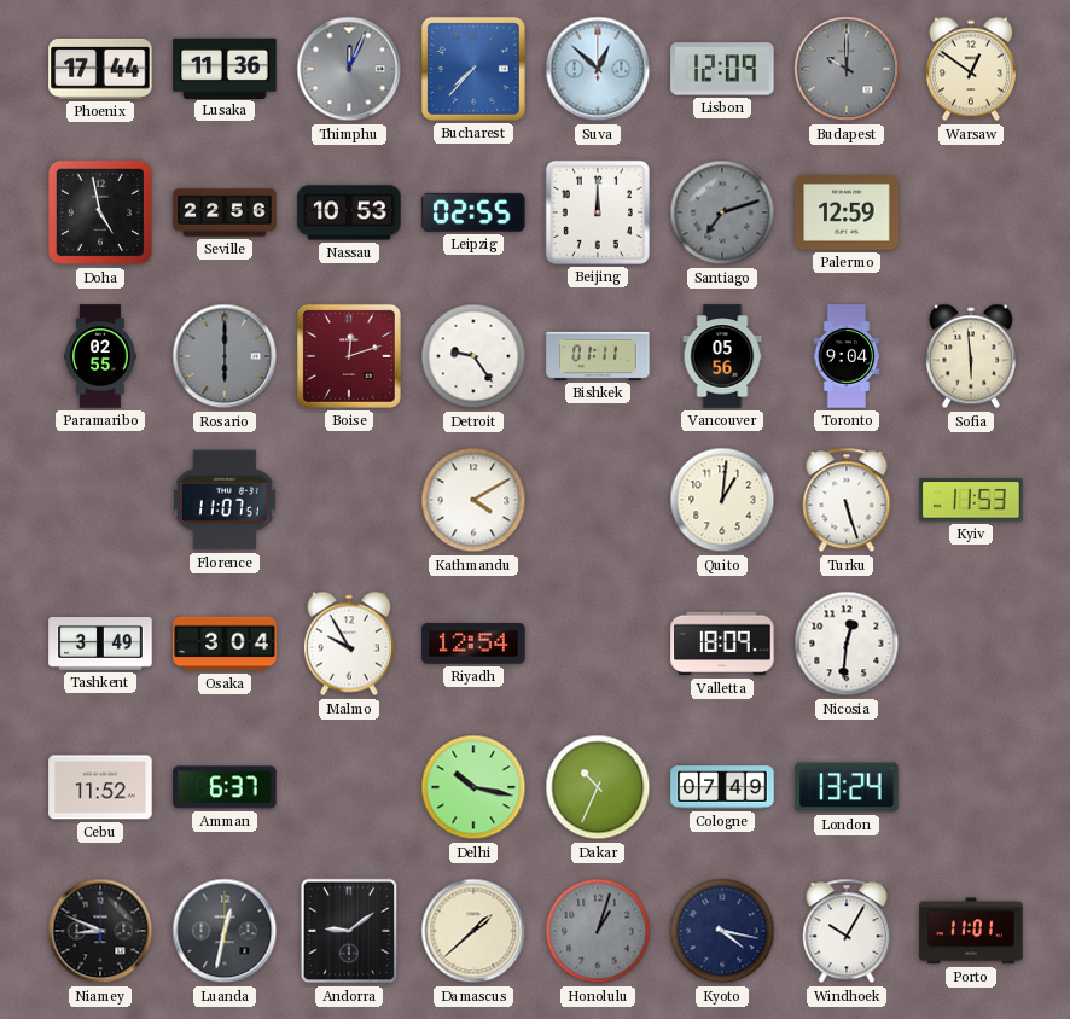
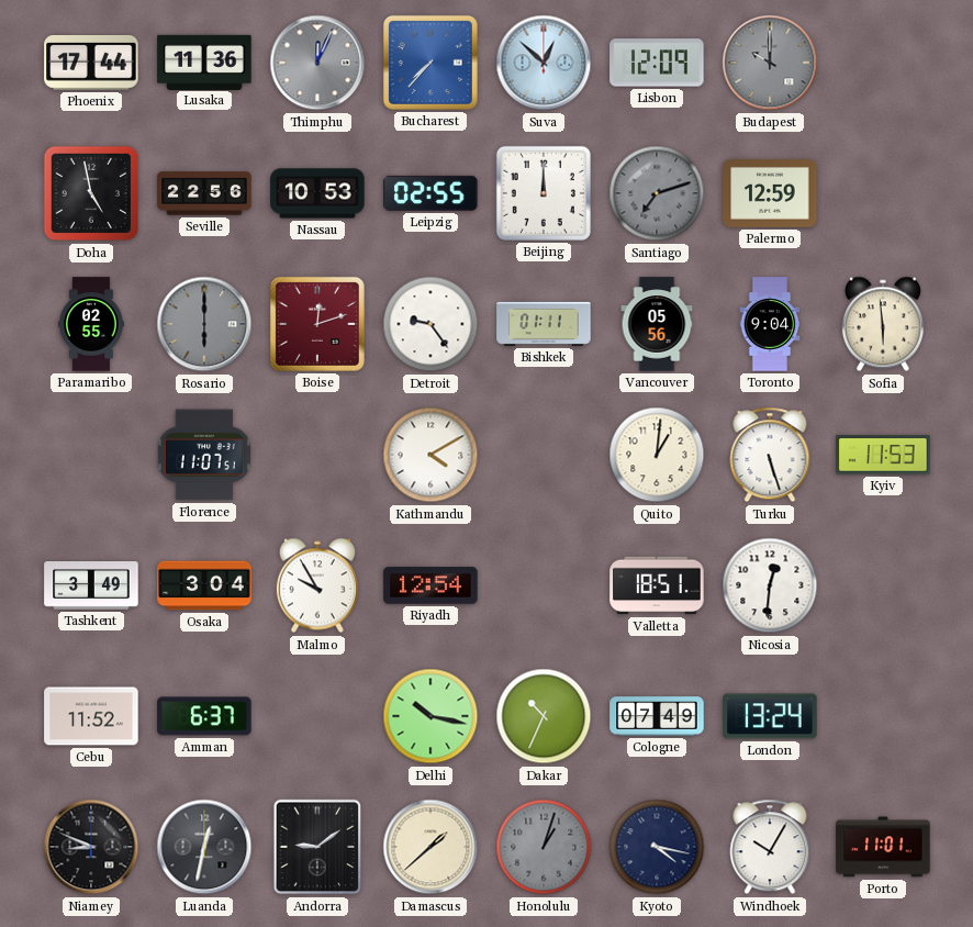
Warsaw: 12:51 -> none (971, 69)
Valletta: 18:09 -> 18:51 (657, 585)
